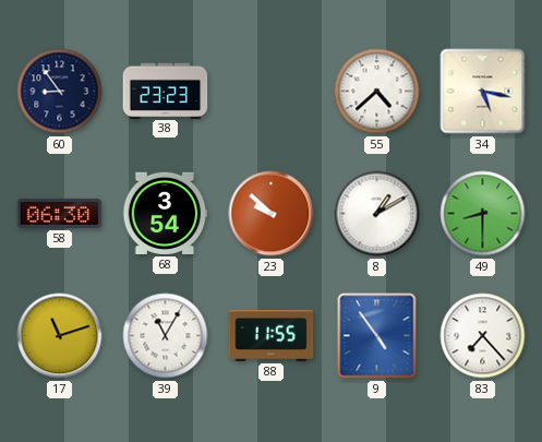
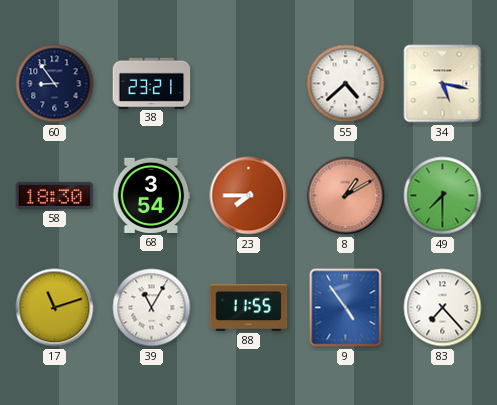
38: 23:23 -> 23:21 (152, 83)
58: 06:30 -> 18:30 (55, 195)
23: 9:52 -> 7:45 (249, 196)
8 dial: white -> salmon (346, 196)
49: 8:30 -> 7:30 (443, 196)
